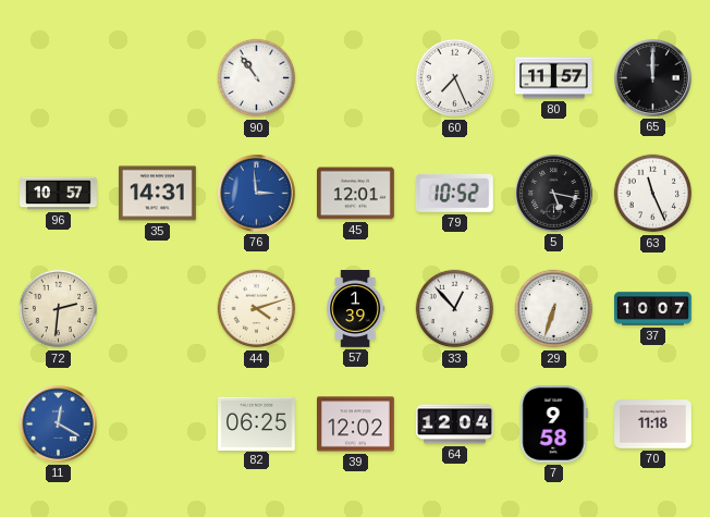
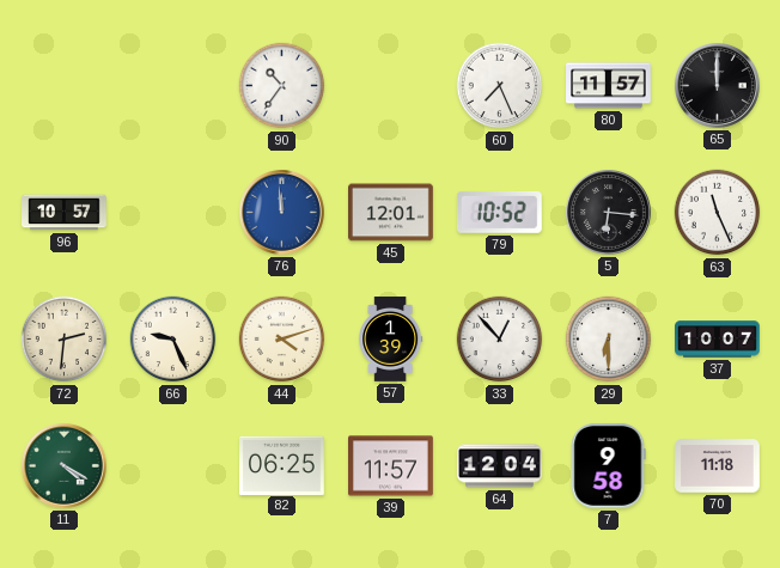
90: 10:54 -> 10:36 (282, 86)
35: 14:31 -> none (158, 194)
76: 2:59 -> 11:59 (282, 213)
5: 5:17 -> 6:16 (609, 213)
66: none -> 9:26 (173, 340)
29: 6:33 -> 6:30 (609, 340)
11: 12:20 -> 4:20 (65, 466)
11 dial: blue -> green (65, 466)
39: 12:02 -> 11:57 (391, 466)
